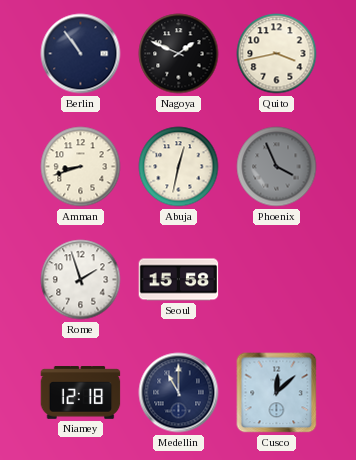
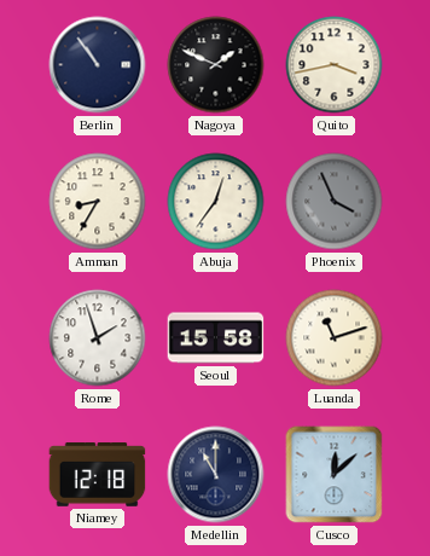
Amman: 8:42 -> 8:35 (98, 202)
Abuja: 12:32 -> 12:36 (216, 202)
Luanda: none -> 11:12 (335, 338)
